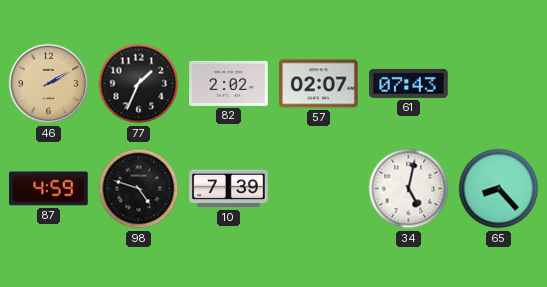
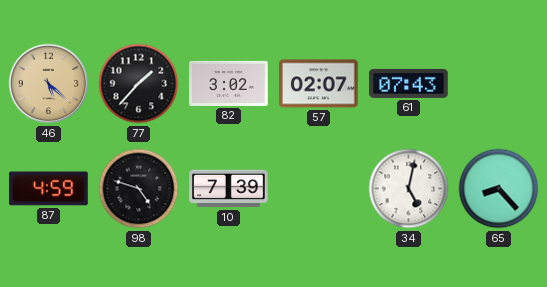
46: 2:10 -> 5:22 (49, 84)
77: 1:34 -> 1:37 (139, 84)
82: 2:02 -> 3:02 (229, 83)
